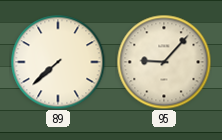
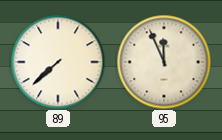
95: 9:07 -> 11:56 (164, 62)
